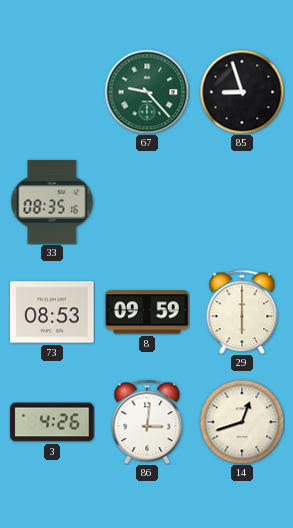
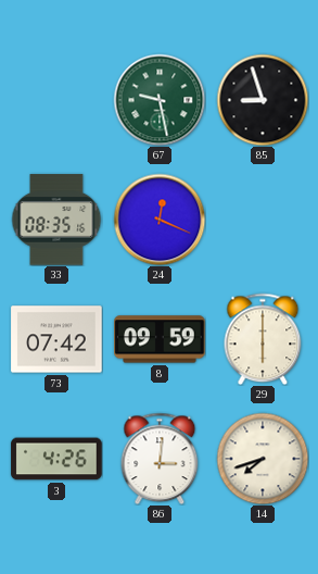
67: 9:23 -> 9:28 (160, 100)
24: none -> 12:19 (160, 220)
73: 08:53 -> 07:42 (56, 339)
14: 12:42 -> 7:42 (263, 459)
